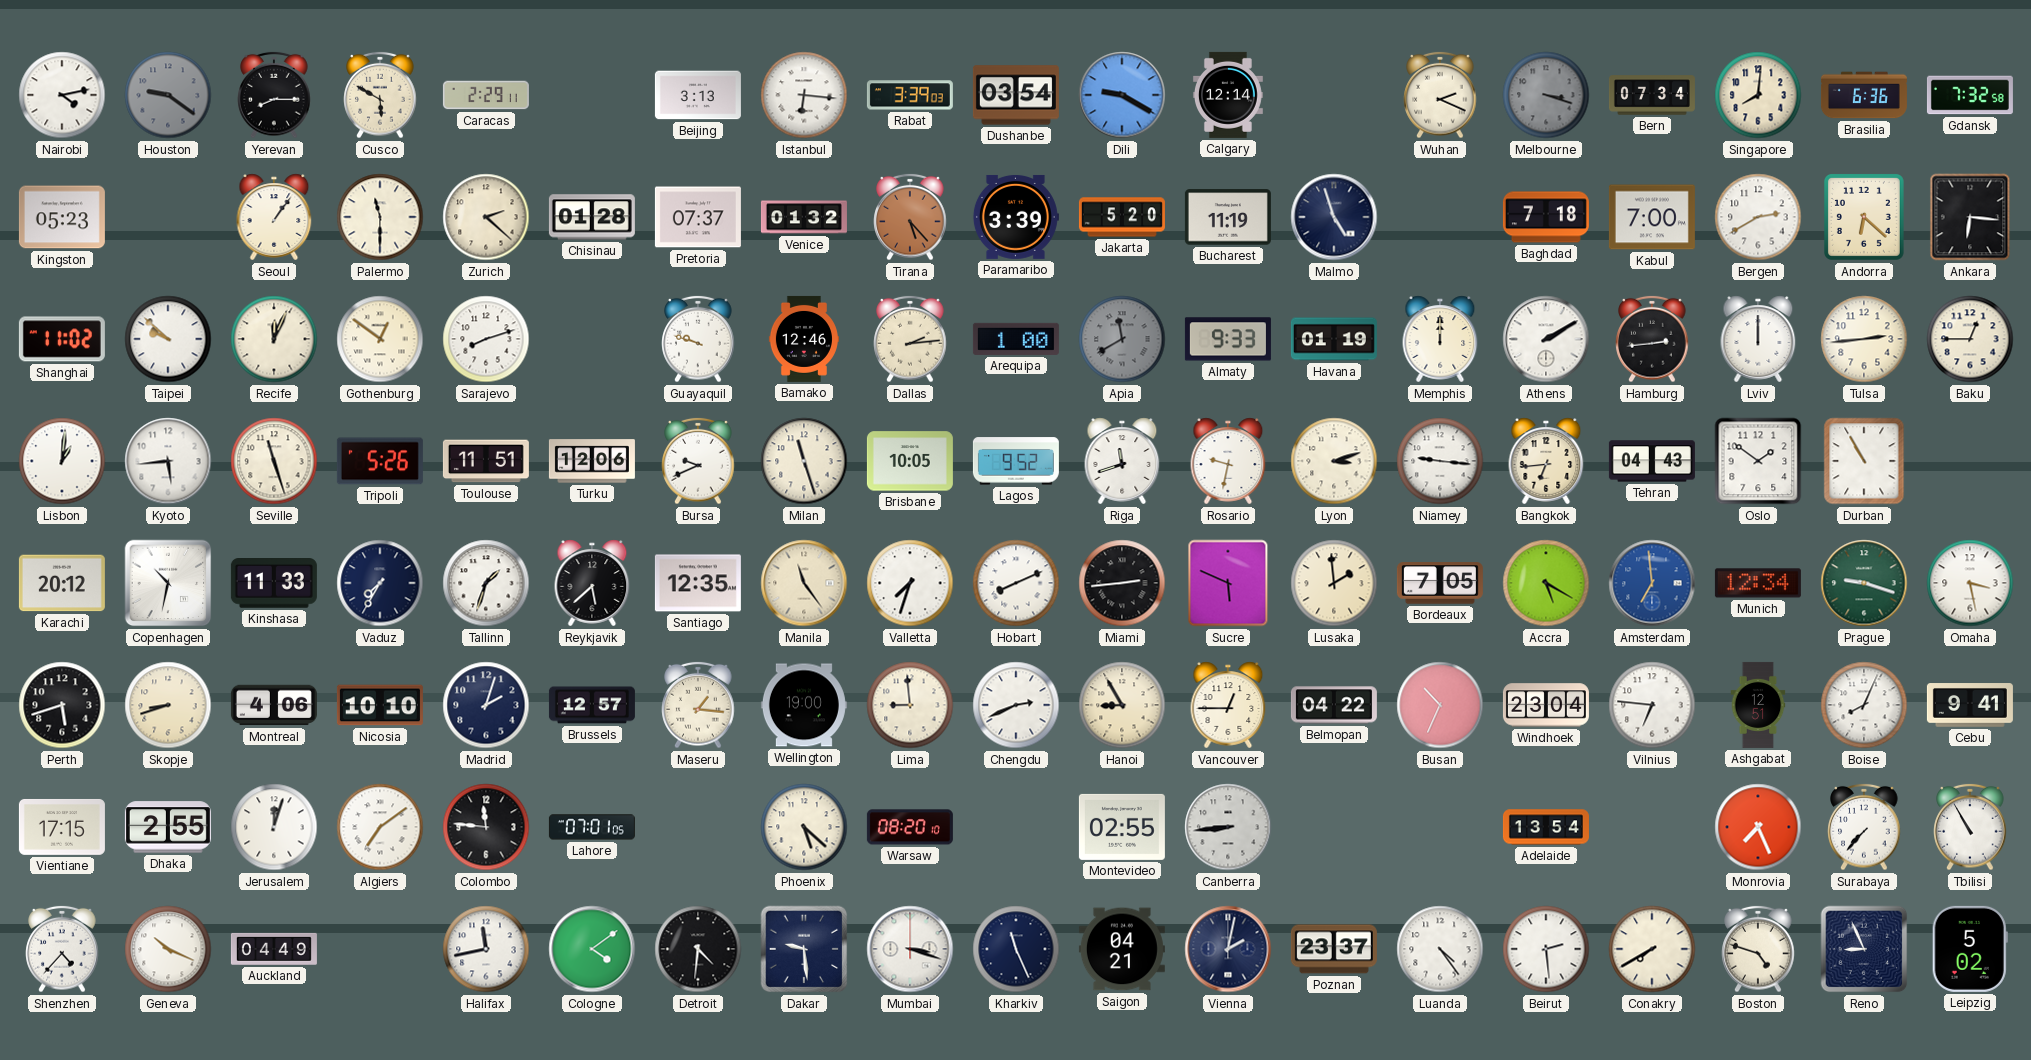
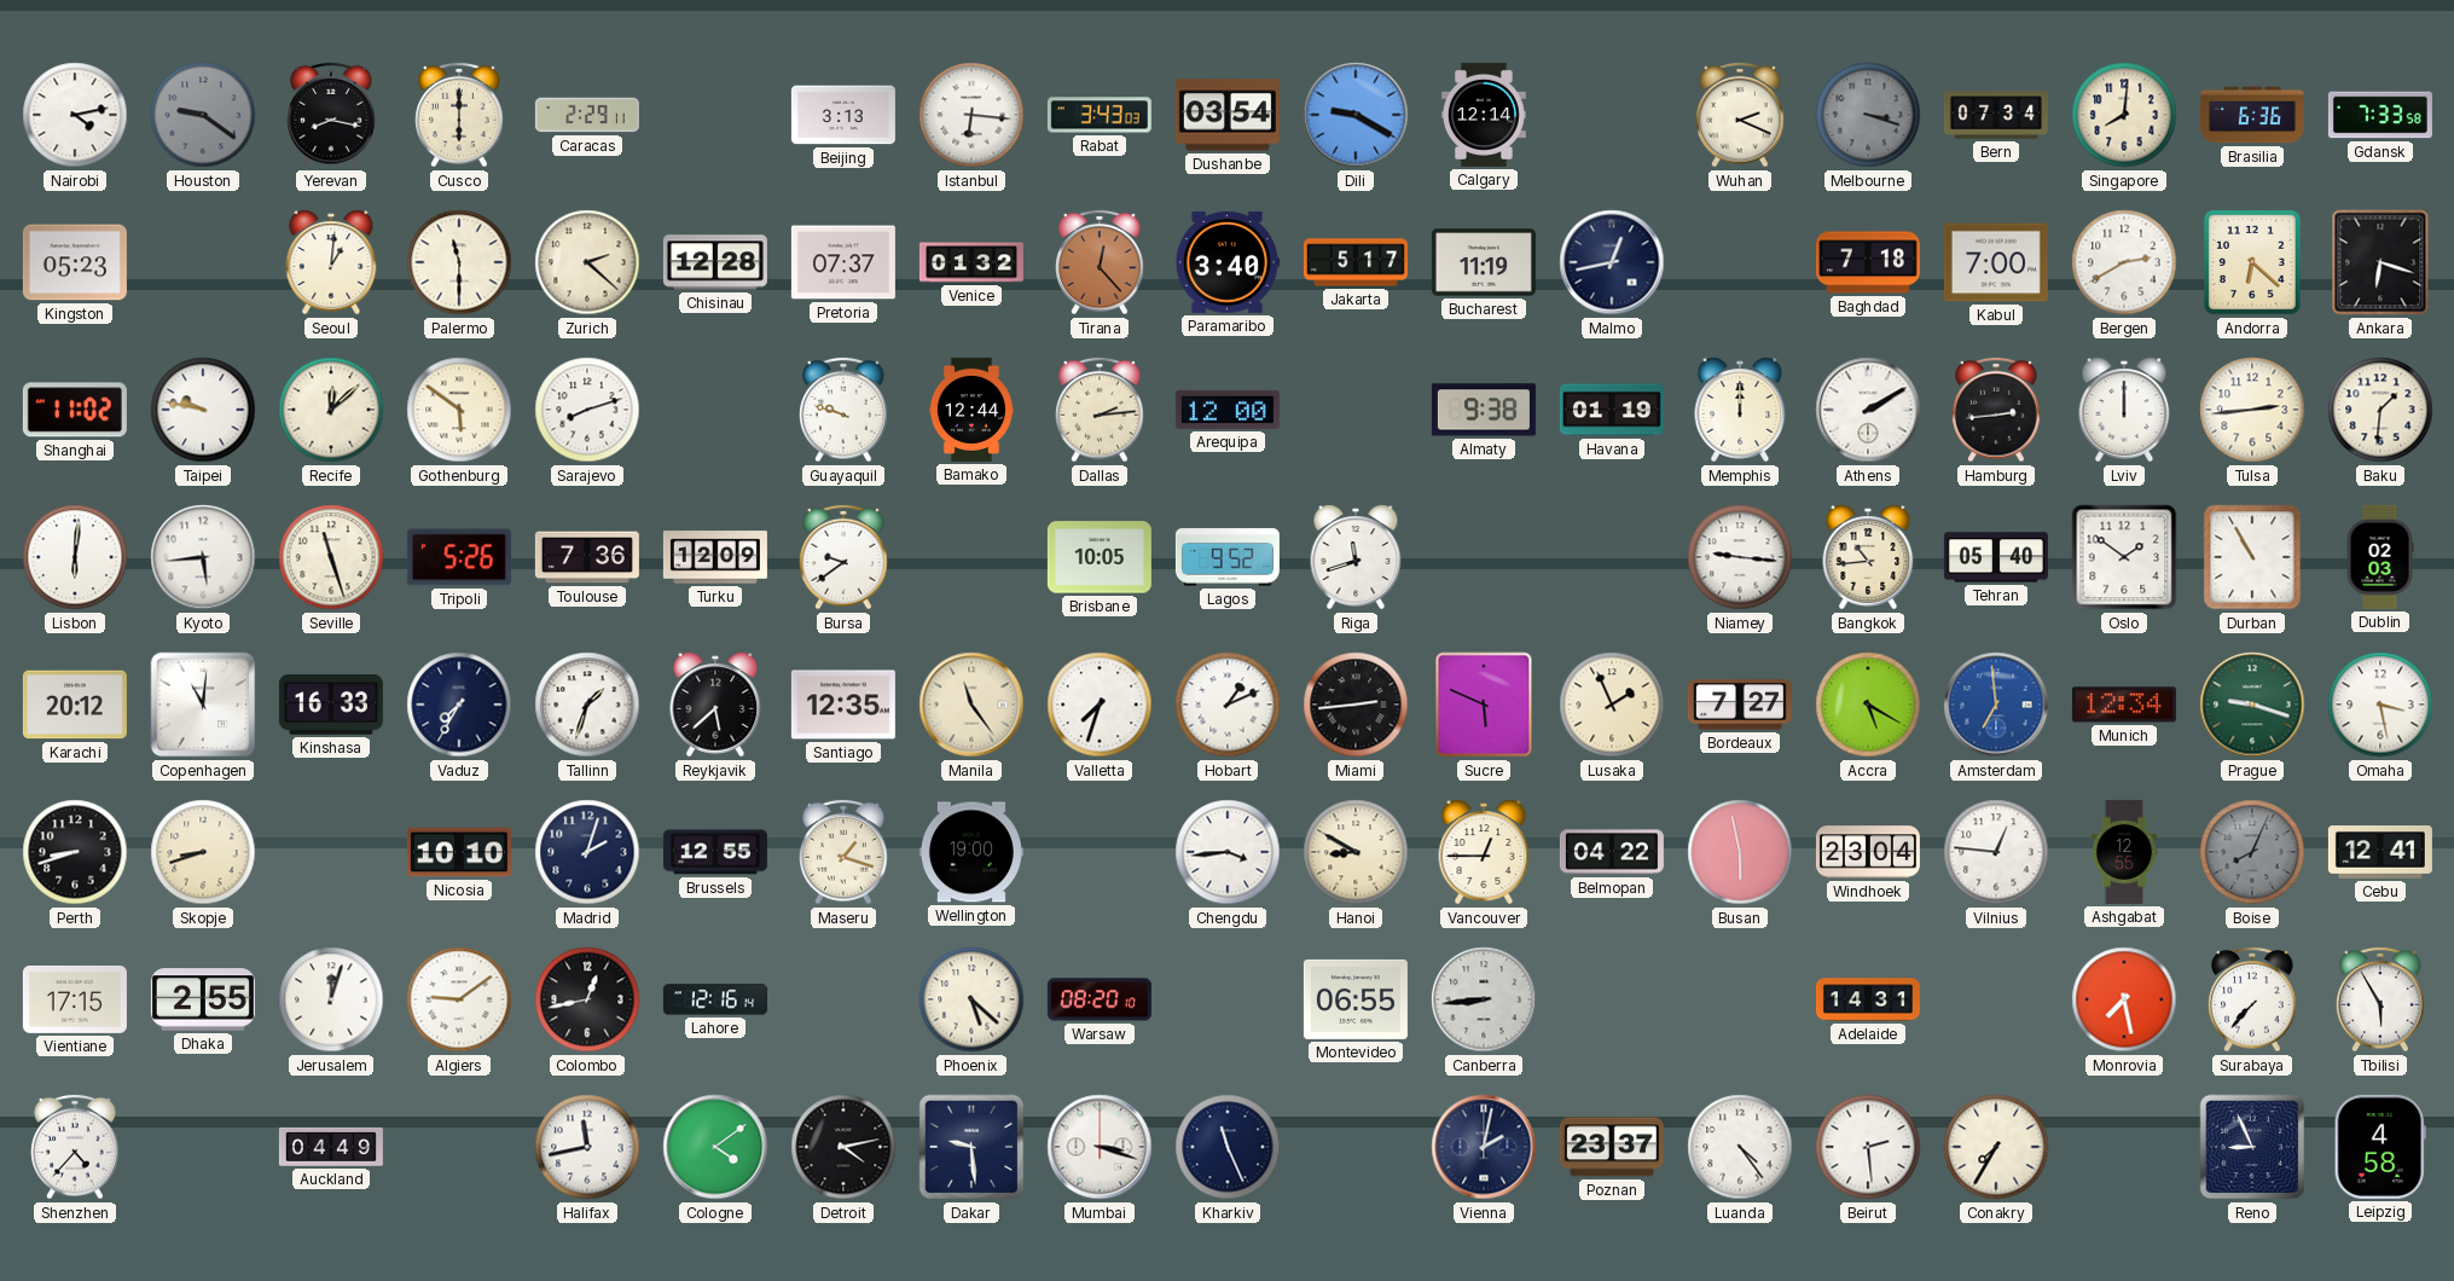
Yerevan: 8:15 -> 8:17 (331, 115)
Cusco: 5:50 -> 6:00 (459, 115)
Rabat: 3:39 -> 3:43 (1100, 115)
Gdansk: 7:32 -> 7:33 (2380, 115)
Seoul: 1:06 -> 1:01 (331, 262)
Chisinau: 01:28 -> 12:28 (715, 262)
Tirana: 5:23 -> 12:23 (1100, 262)
Paramaribo: 3:39 -> 3:40 (1226, 262)
Jakarta: 5:20 -> 5:17 (1356, 262)
Malmo: 4:57 -> 12:43 (1612, 262)
Ankara: 6:16 -> 6:18 (2380, 262)
Taipei: 9:52 -> 9:47 (203, 410)
Recife: 12:04 -> 12:08 (331, 410)
Gothenburg: 12:51 -> 5:51 (459, 410)
Bamako: 12:46 -> 12:44 (971, 410)
Arequipa: 1:00 -> 12:00 (1228, 410)
Apia: 11:40 -> none (1122, 339)
Almaty: 9:33 -> 9:38 (1484, 410)
Baku: 12:45 -> 1:31 (2380, 410)
Lisbon: 1:01 -> 6:01 (75, 557)
Toulouse: 11:51 -> 7:36 (587, 557)
Turku: 12:06 -> 12:09 (715, 557)
Bursa: 9:41 -> 9:39 (843, 557)
Milan: 11:27 -> none (804, 461)
Rosario: 9:32 -> none (1228, 461)
Lyon: 3:12 -> none (1334, 461)
Bangkok: 6:44 -> 10:44 (1868, 557)
Tehran: 04:43 -> 05:40 (1996, 557)
Dublin: none -> 02:03 (2380, 557)
Copenhagen: 10:32 -> 11:01 (203, 705)
Kinshasa: 11:33 -> 16:33 (331, 706)
Hobart: 8:11 -> 1:11 (1228, 705)
Lusaka: 1:59 -> 1:56 (1612, 705)
Bordeaux: 7:05 -> 7:27 (1740, 705)
Perth: 5:42 -> 8:42 (75, 852)
Montreal: 4:06 -> none (274, 705)
Brussels: 12:57 -> 12:55 (715, 852)
Maseru: 1:16 -> 1:18 (843, 852)
Lima: 8:59 -> none (910, 705)
Chengdu: 2:41 -> 3:44 (1228, 852)
Hanoi: 8:55 -> 8:50 (1356, 852)
Busan: 10:34 -> 5:58 (1740, 852)
Vilnius: 6:46 -> 12:46 (1996, 852)
Ashgabat: 12:51 -> 12:55 (2124, 852)
Boise dial: white -> grey (2252, 852)
Cebu: 9:41 -> 12:41 (2380, 852)
Algiers: 7:09 -> 9:09 (459, 999)
Colombo: 11:46 -> 12:43 (587, 999)
Lahore: 07:01 -> 12:16 (715, 999)
Montevideo: 02:55 -> 06:55 (1356, 999)
Adelaide: 13:54 -> 14:31 (1868, 999)
Monrovia: 7:26 -> 7:28 (2124, 999)
Tbilisi: 10:55 -> 5:55 (2380, 999)
Geneva: 10:19 -> none (168, 949)
Detroit: 4:31 -> 4:13 (843, 1147)
Saigon: 04:21 -> none (1122, 949)
Conakry: 7:40 -> 7:35 (1996, 1147)
Boston: 4:48 -> none (1758, 949)
Leipzig: 5:02 -> 4:58 (2380, 1147)
